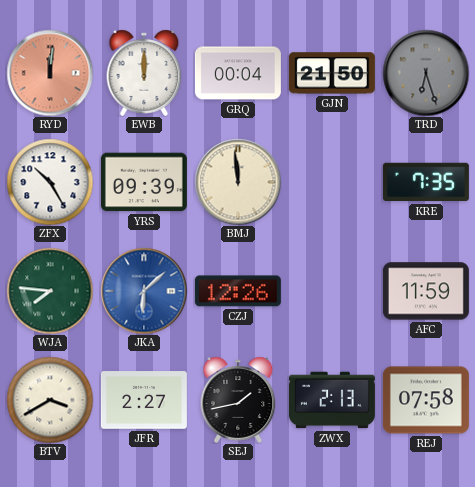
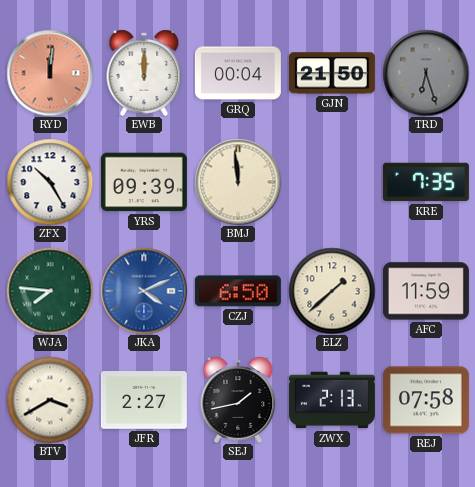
JKA: 6:08 -> 4:11 (144, 291)
CZJ: 12:26 -> 6:50 (238, 291)
ELZ: none -> 1:38 (332, 291)
